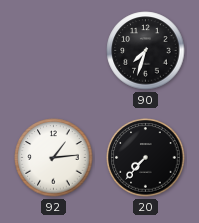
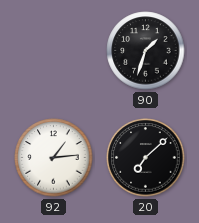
90: 7:33 -> 1:33 (146, 51)
20: 7:37 -> 7:08 (146, 158)
